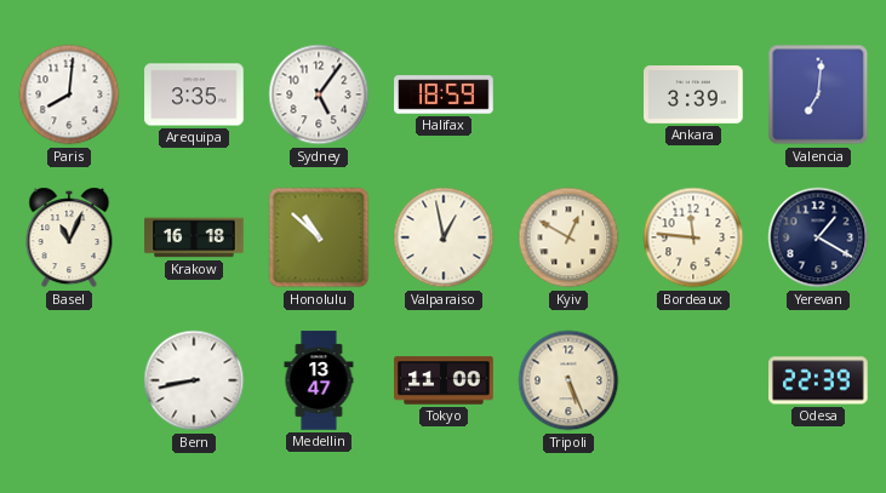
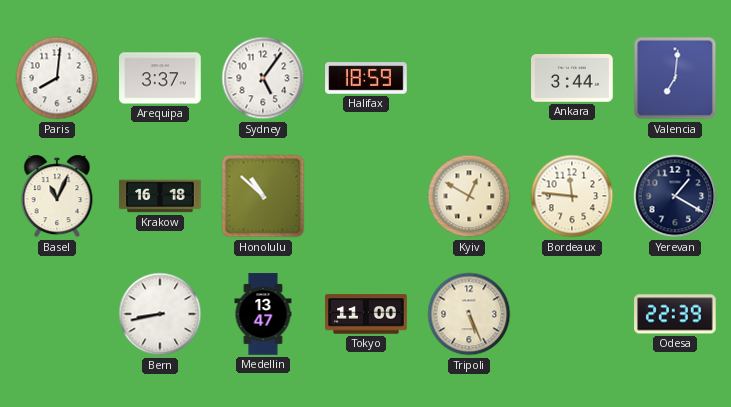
Arequipa: 3:35 -> 3:37 (160, 78)
Ankara: 3:39 -> 3:44 (572, 78)
Valparaiso: 12:58 -> none (444, 237)
